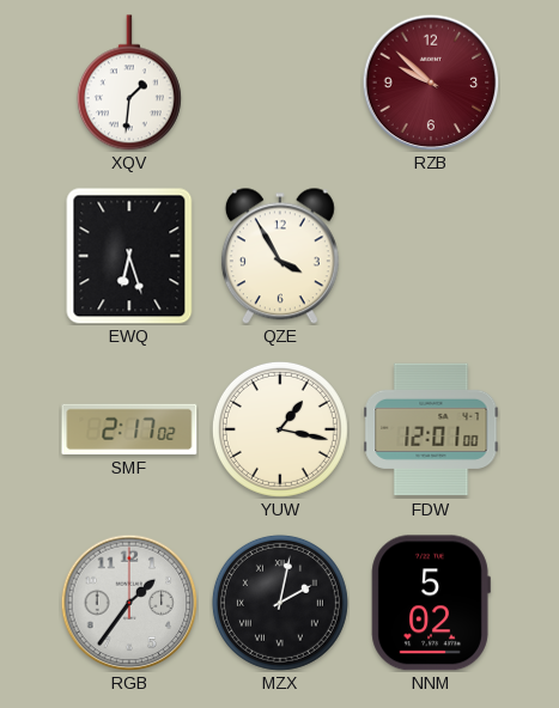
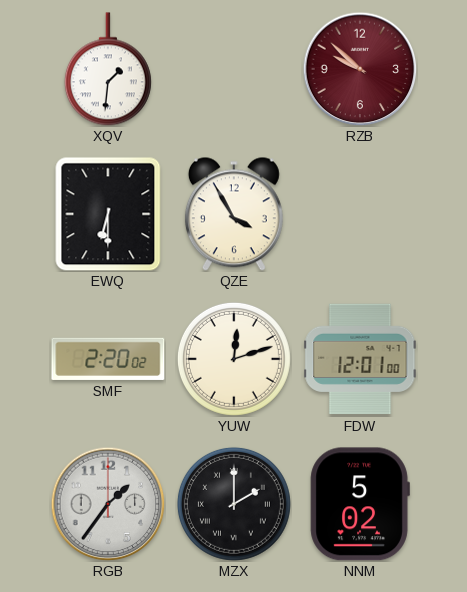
EWQ: 6:27 -> 6:30 (108, 214)
SMF: 2:17 -> 2:20 (108, 359)
YUW: 1:17 -> 12:12 (234, 359)
MZX: 2:02 -> 2:00 (234, 504)
